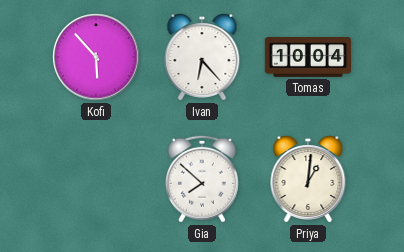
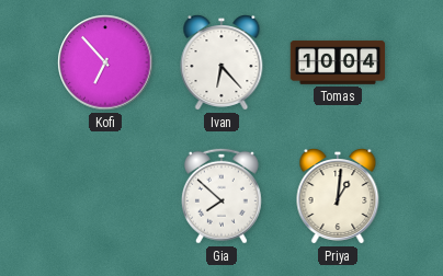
Kofi: 5:53 -> 6:53 (105, 62)
